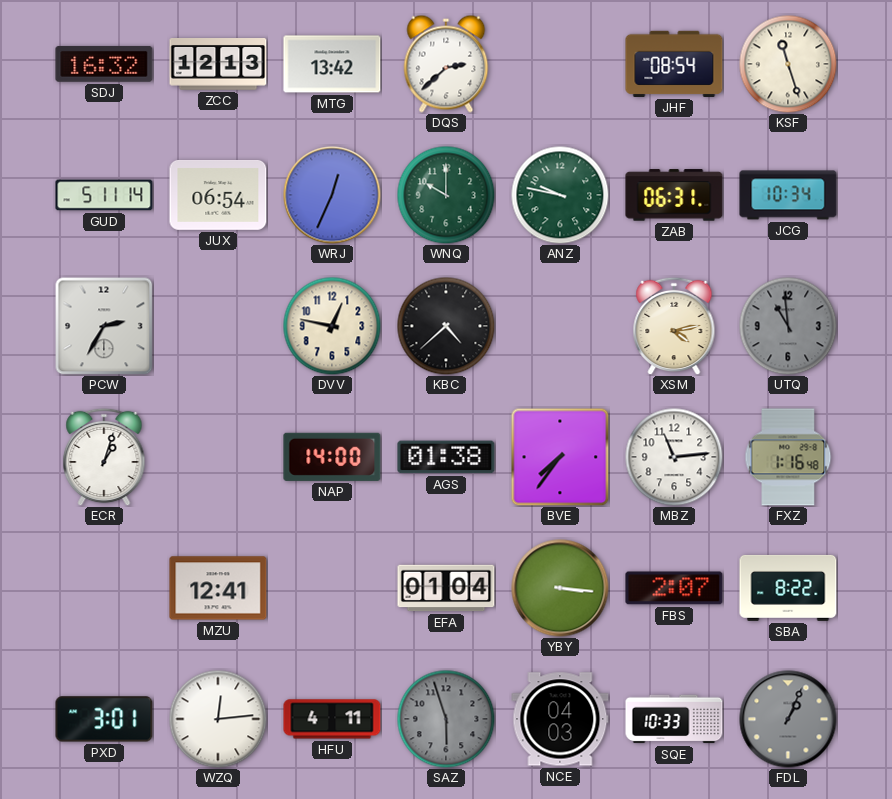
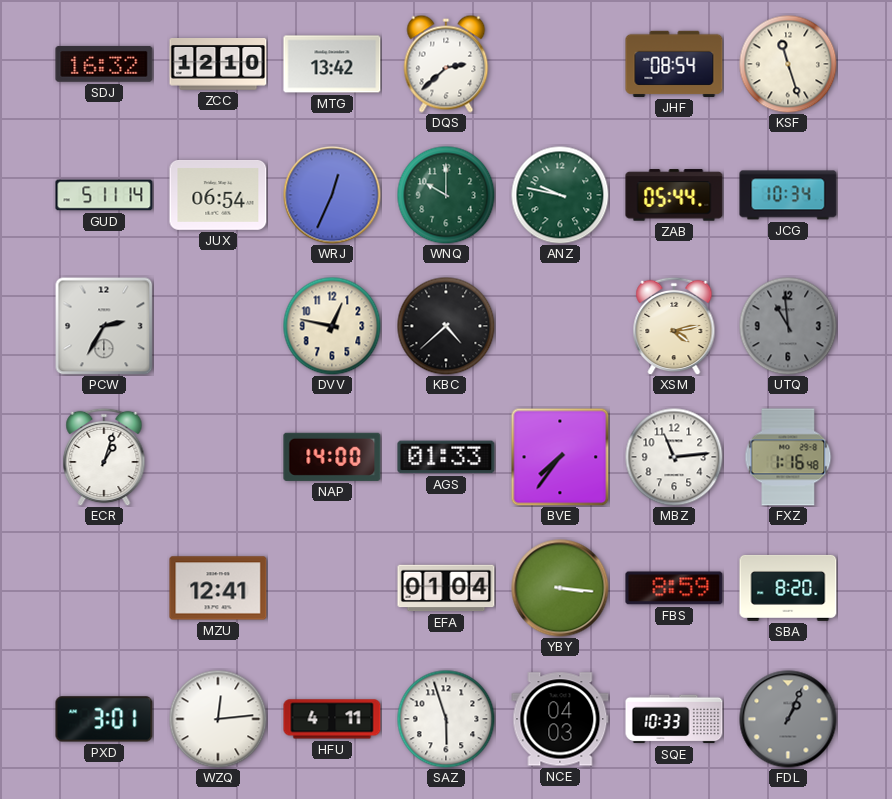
ZCC: 12:13 -> 12:10 (218, 65)
ZAB: 06:31 -> 05:44 (674, 195)
AGS: 01:38 -> 01:33 (446, 457)
FBS: 2:07 -> 8:59 (674, 588)
SBA: 8:22 -> 8:20 (788, 588)
SAZ dial: grey -> white (446, 719)
